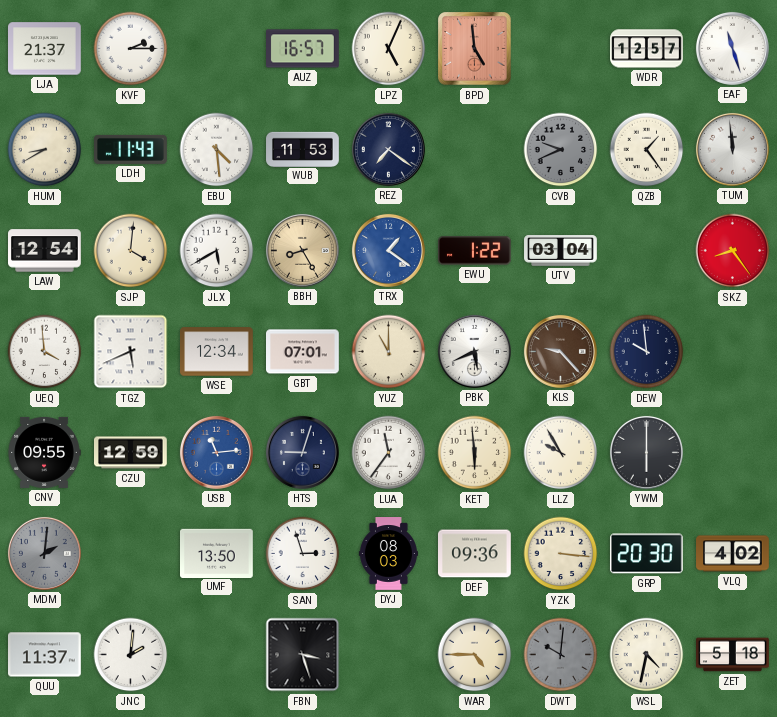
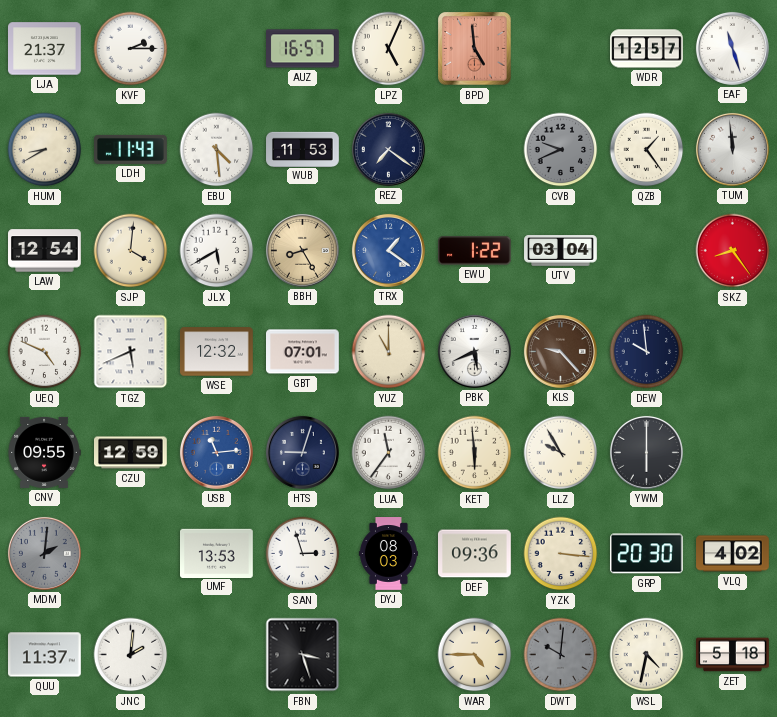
UEQ: 3:59 -> 4:49 (45, 352)
WSE: 12:34 -> 12:32 (217, 352)
UMF: 13:50 -> 13:53 (217, 553)
